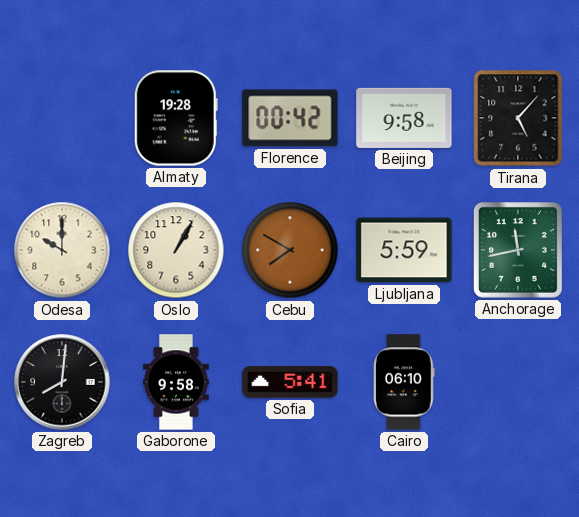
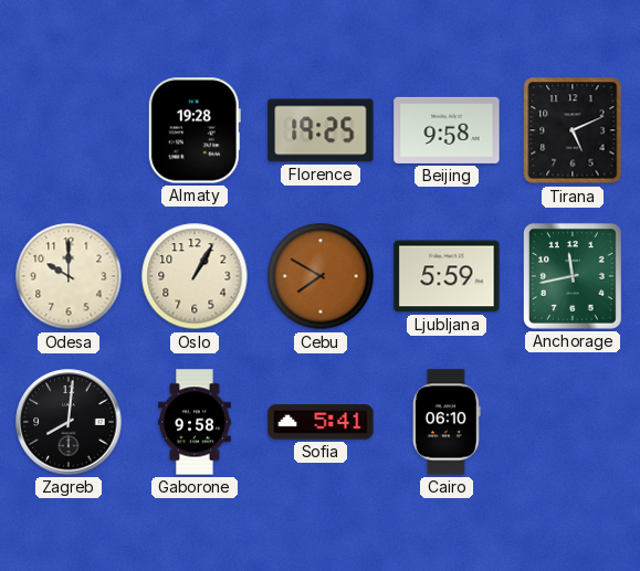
Florence: 00:42 -> 19:25 (321, 130)
Tirana: 5:07 -> 5:11 (573, 130)
